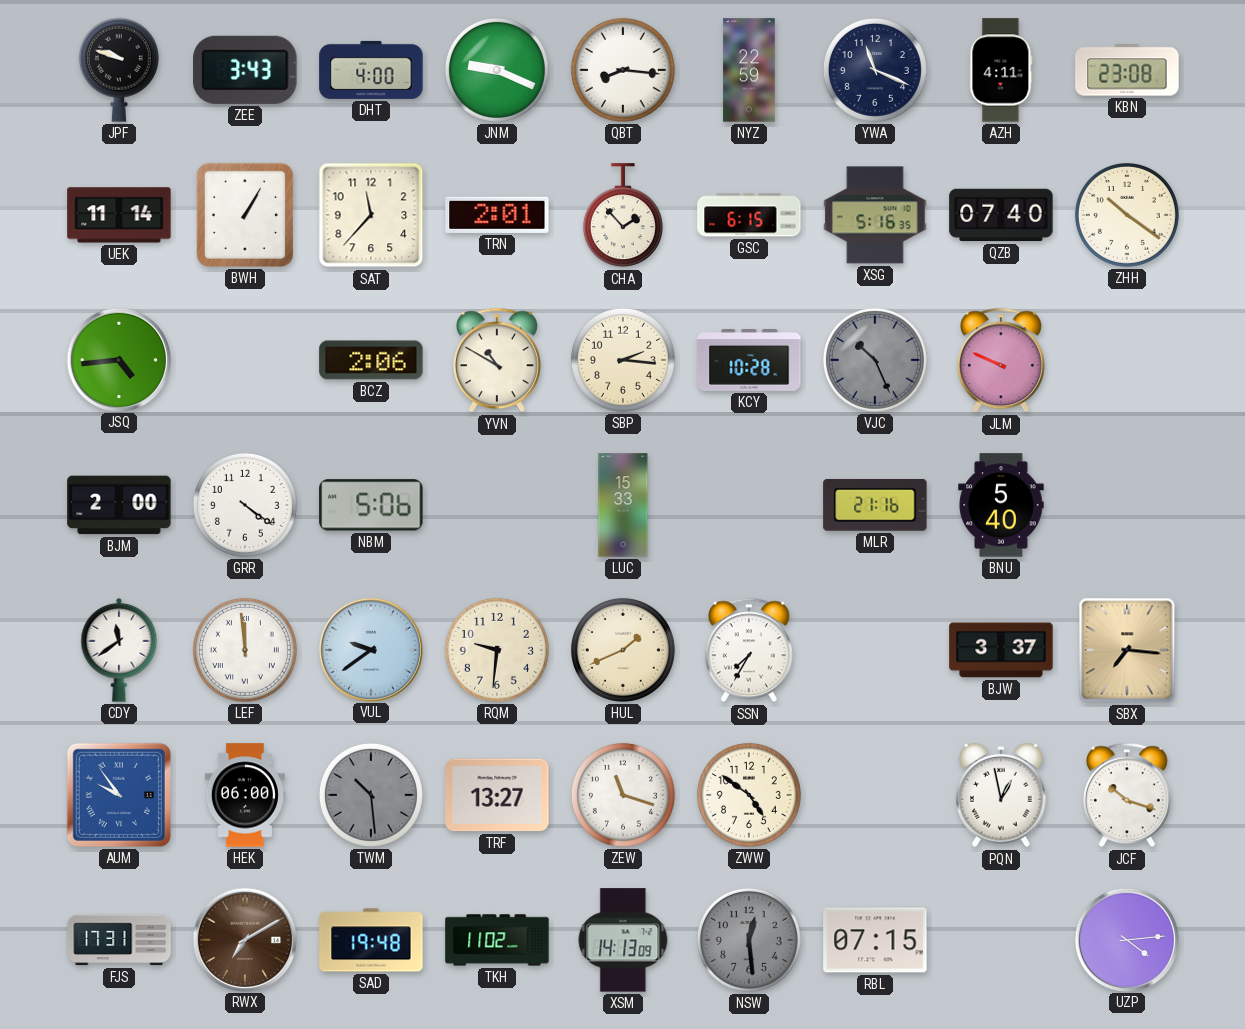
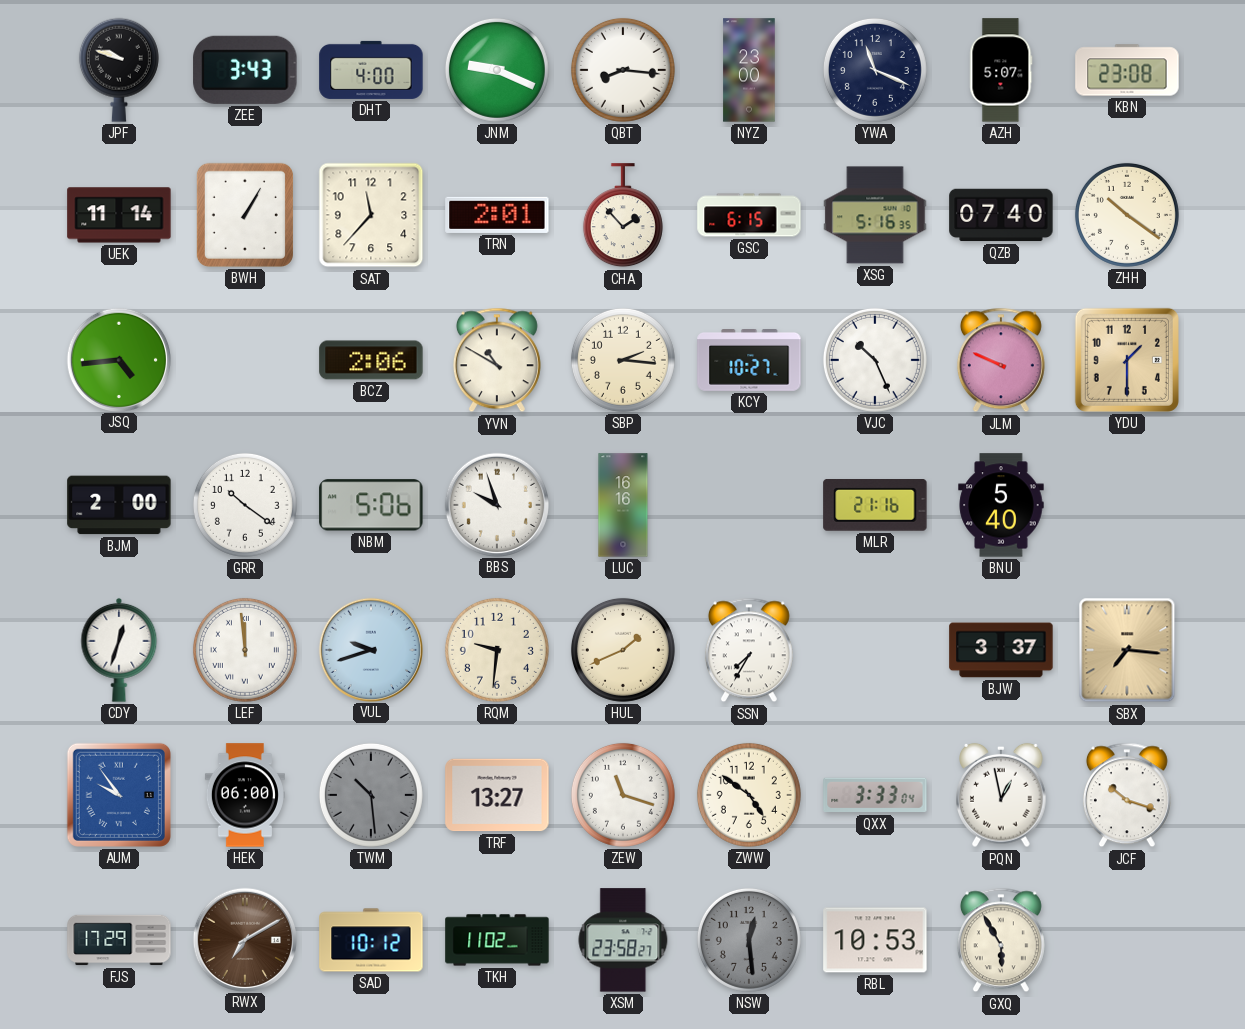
NYZ: 22:59 -> 23:00 (749, 70)
AZH: 4:11 -> 5:07 (1001, 70)
KCY: 10:28 -> 10:27 (749, 361)
VJC dial: grey -> white (875, 360)
YDU: none -> 1:30 (1127, 360)
GRR: 4:21 -> 10:21 (245, 505)
BBS: none -> 9:57 (496, 504)
LUC: 15:33 -> 16:16 (623, 505)
CDY: 11:39 -> 12:33 (119, 650)
VUL: 9:39 -> 9:42 (370, 649)
QXX: none -> 3:33 (875, 795)
FJS: 17:31 -> 17:29 (119, 940)
SAD: 19:48 -> 10:12 (371, 940)
XSM: 14:13 -> 23:58 (623, 940)
RBL: 07:15 -> 10:53 (875, 940)
GXQ: none -> 5:55 (1001, 940)
UZP: 4:14 -> none (1126, 939)
